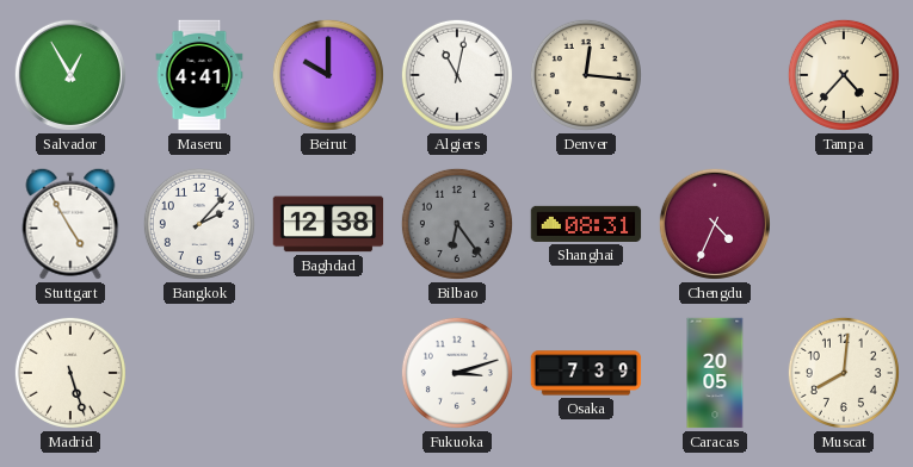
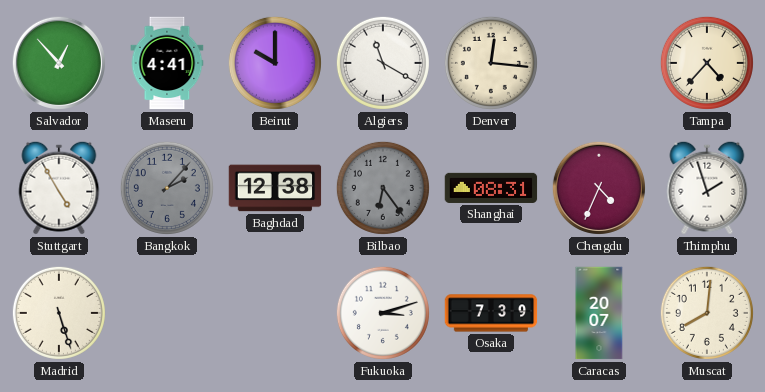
Salvador: 12:55 -> 12:53 (59, 63)
Algiers: 11:02 -> 11:20 (383, 63)
Bangkok dial: white -> grey (167, 188)
Thimphu: none -> 1:57 (707, 188)
Caracas: 20:05 -> 20:07 (599, 313)
